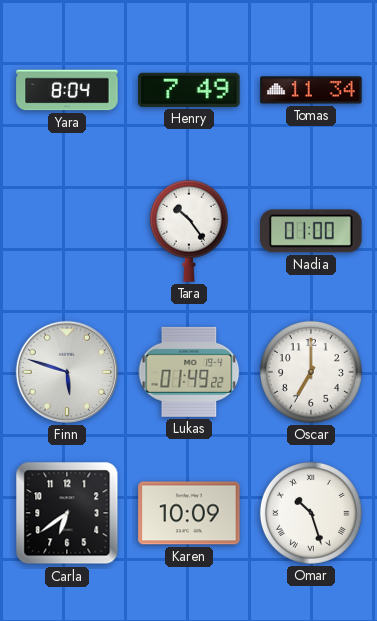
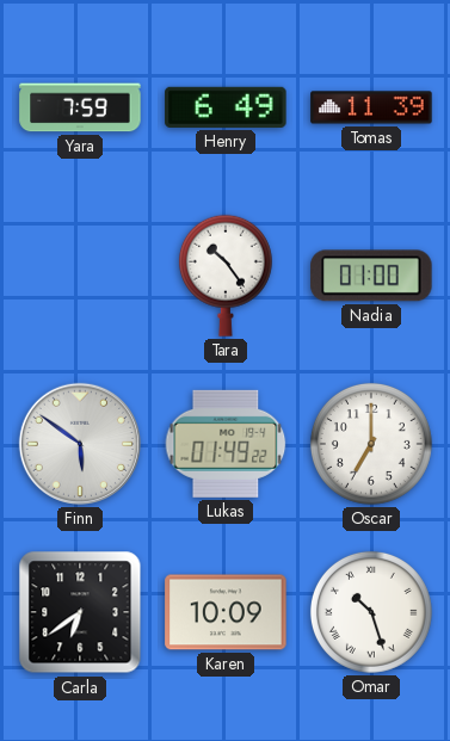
Yara: 8:04 -> 7:59 (80, 107)
Henry: 7:49 -> 6:49 (226, 107)
Tomas: 11:34 -> 11:39 (371, 107)
Finn: 5:48 -> 5:51 (80, 444)
